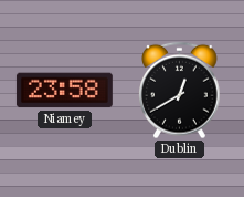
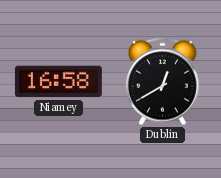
Niamey: 23:58 -> 16:58 (58, 82)
